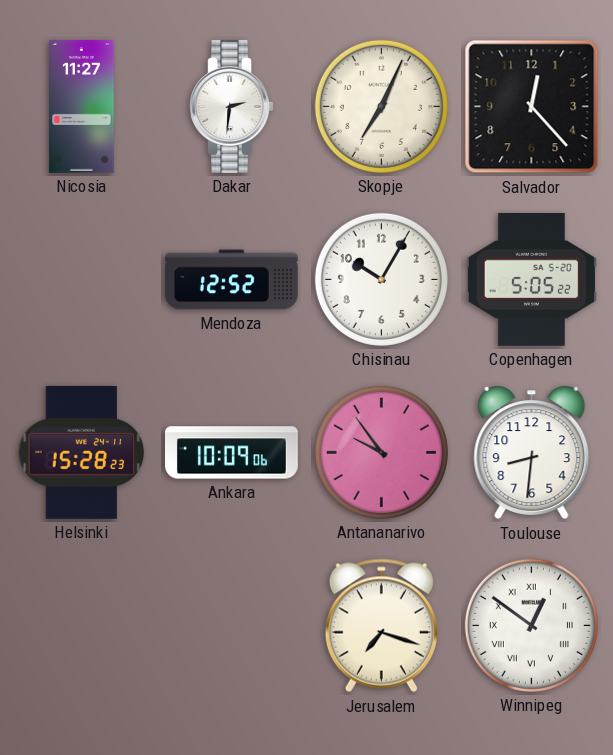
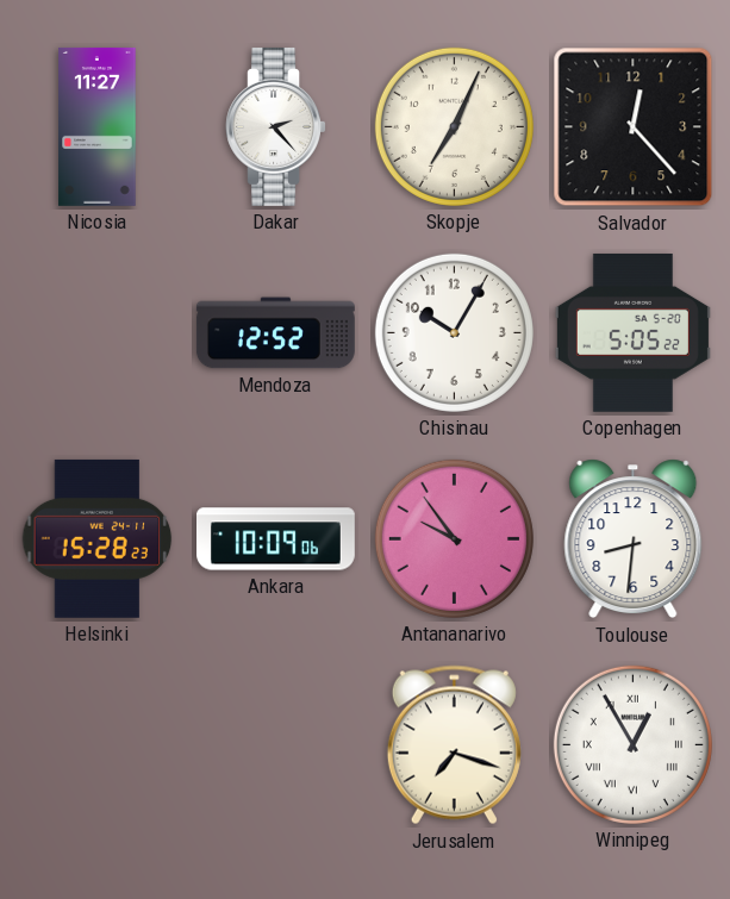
Dakar: 2:31 -> 2:23 (275, 126)
Winnipeg: 12:51 -> 12:55 (632, 744)
